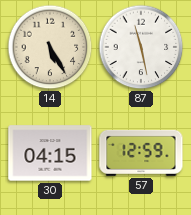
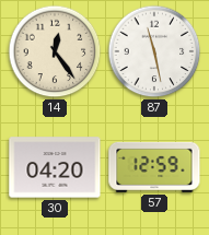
14: 5:25 -> 12:24 (55, 51)
30: 04:15 -> 04:20 (55, 167)
